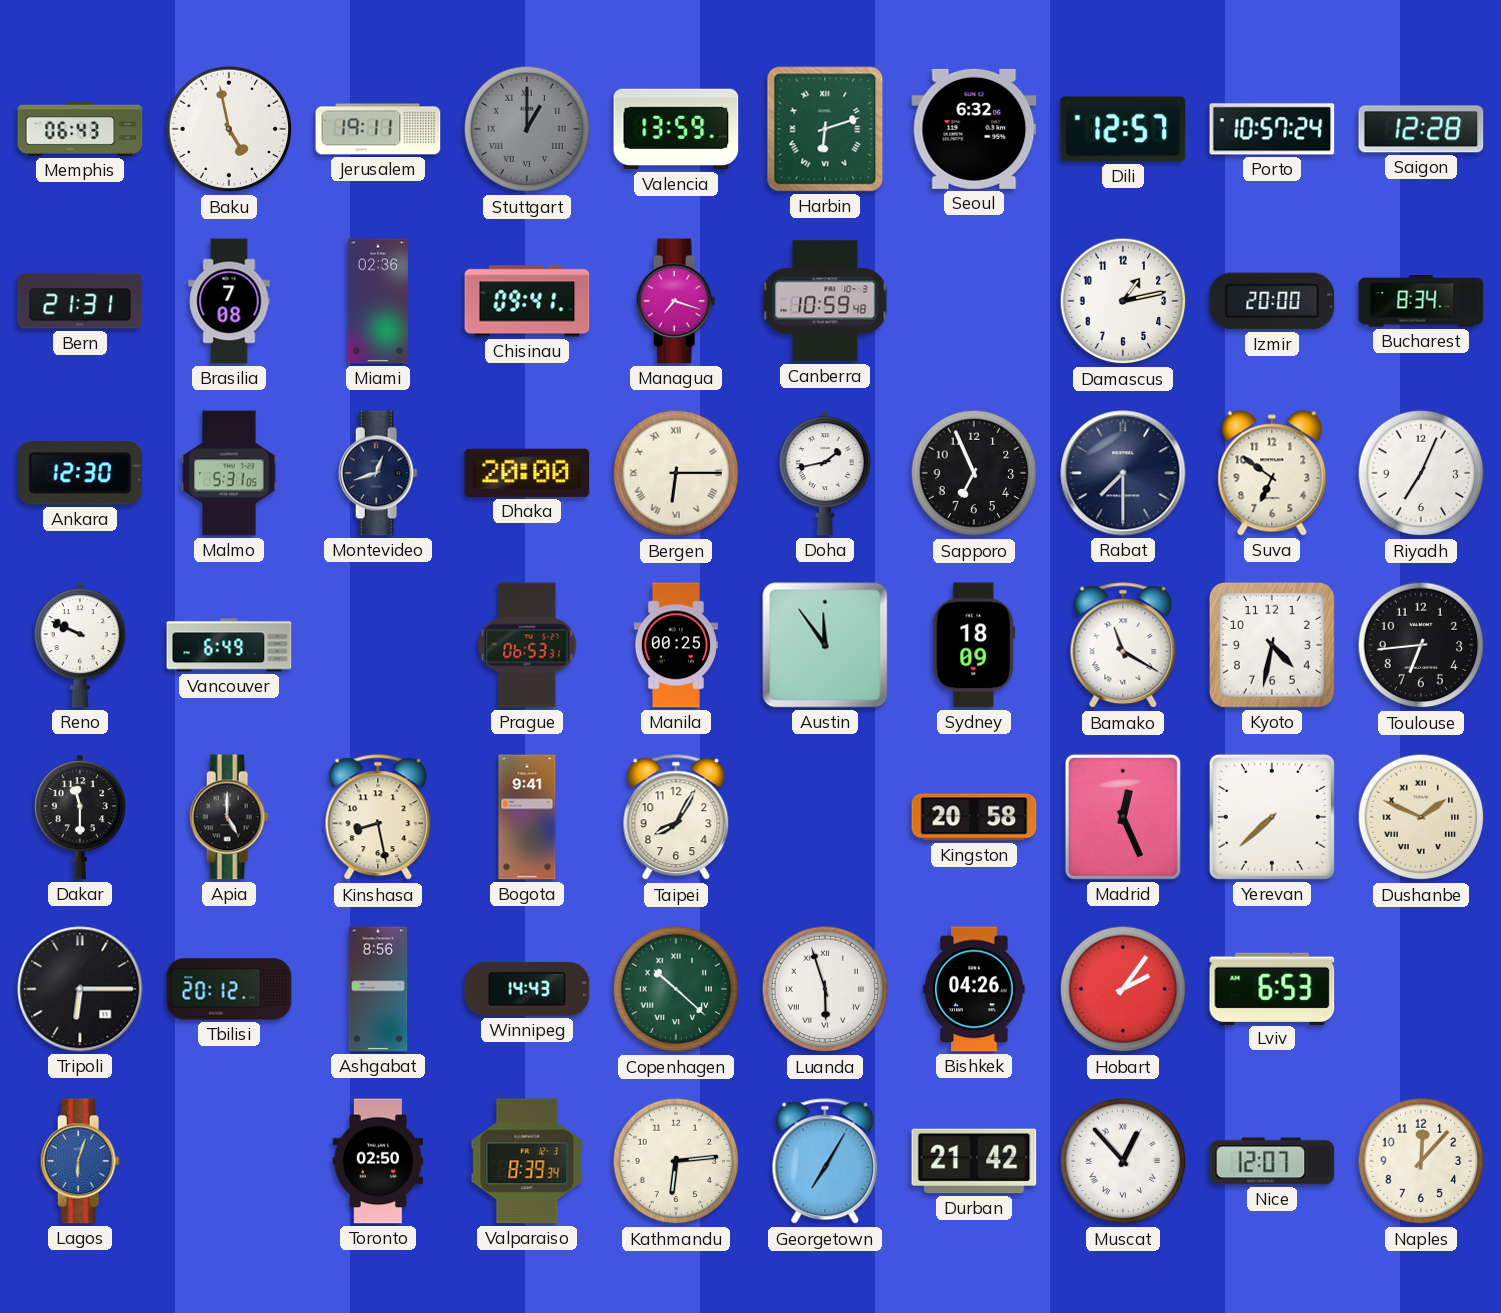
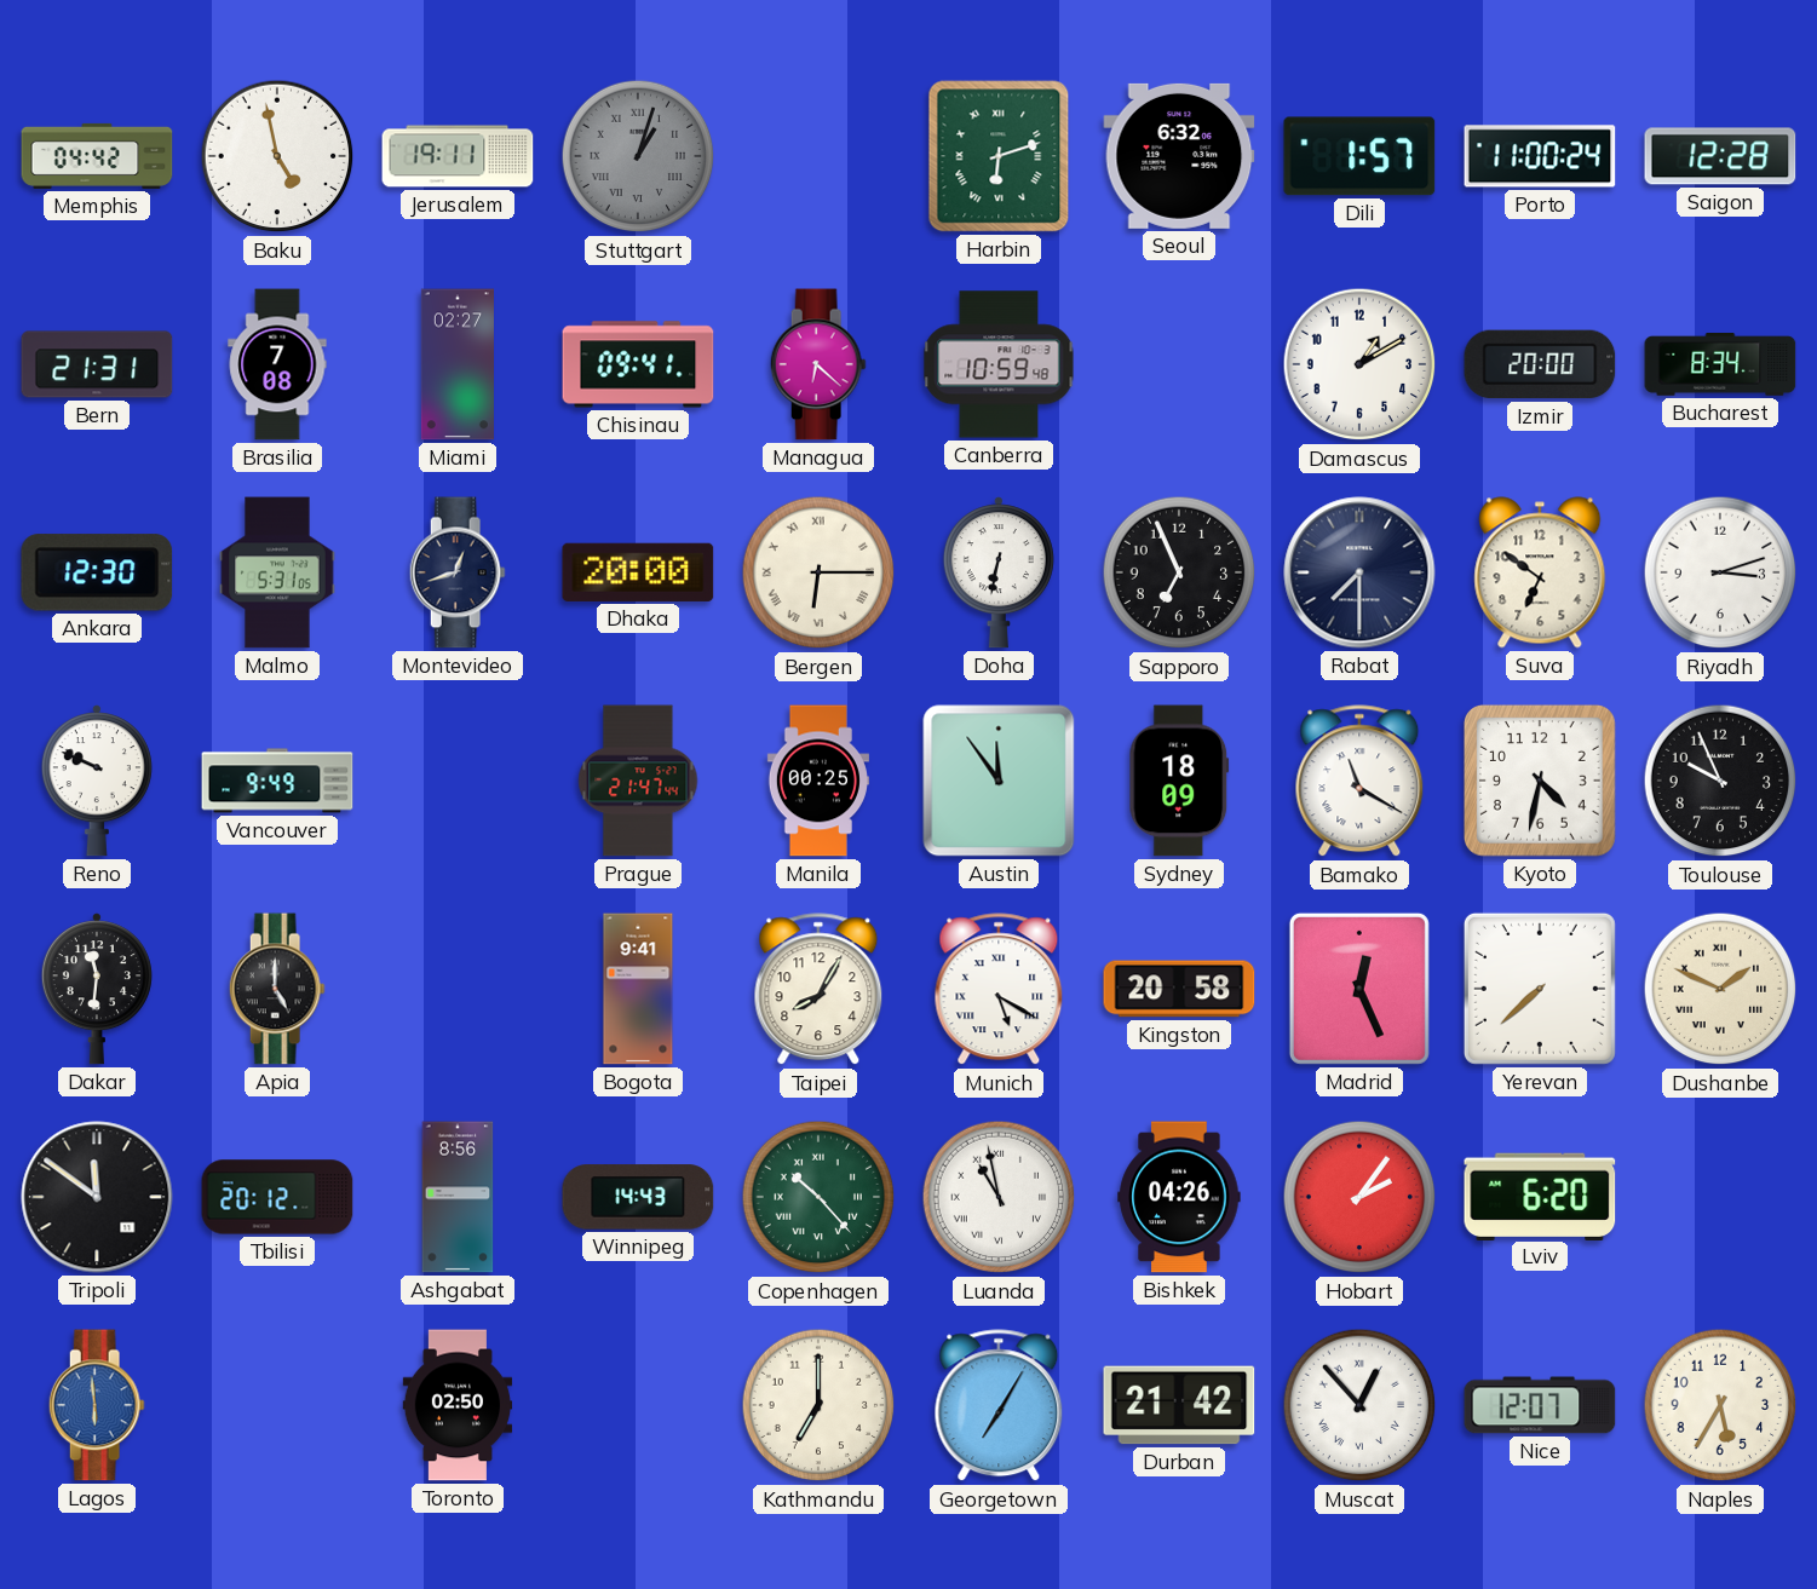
Memphis: 06:43 -> 04:42 (97, 156)
Stuttgart: 1:00 -> 1:03 (638, 156)
Valencia: 13:59 -> none (676, 129)
Dili: 12:57 -> 1:57 (1359, 156)
Porto: 10:57 -> 11:00 (1540, 156)
Miami: 02:36 -> 02:27 (458, 364)
Managua: 7:18 -> 6:22 (818, 364)
Damascus: 1:13 -> 1:10 (1359, 364)
Doha: 1:43 -> 6:32 (999, 572)
Riyadh: 7:04 -> 3:12 (1720, 572)
Vancouver: 6:49 -> 9:49 (277, 781)
Prague: 06:53 -> 21:47 (638, 781)
Toulouse: 6:44 -> 9:56 (1720, 781)
Dakar: 11:30 -> 11:31 (97, 989)
Kinshasa: 8:28 -> none (378, 818)
Munich: none -> 5:20 (999, 990)
Tripoli: 6:15 -> 11:51 (97, 1197)
Copenhagen: 10:22 -> 10:23 (818, 1197)
Luanda: 5:57 -> 10:58 (999, 1197)
Lviv: 6:53 -> 6:20 (1540, 1196)
Lagos: 6:03 -> 5:59 (97, 1405)
Valparaiso: 8:39 -> none (527, 1161)
Kathmandu: 6:14 -> 7:00 (818, 1405)
Naples: 12:07 -> 5:35 (1720, 1405)
